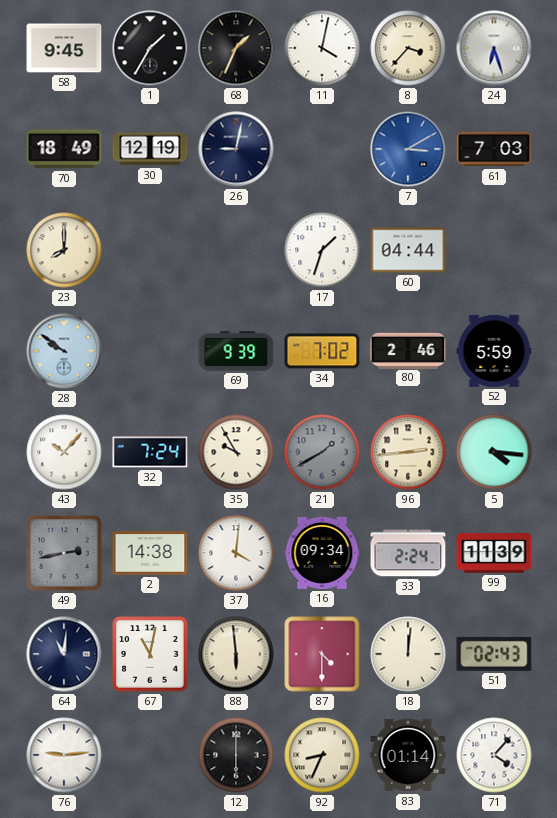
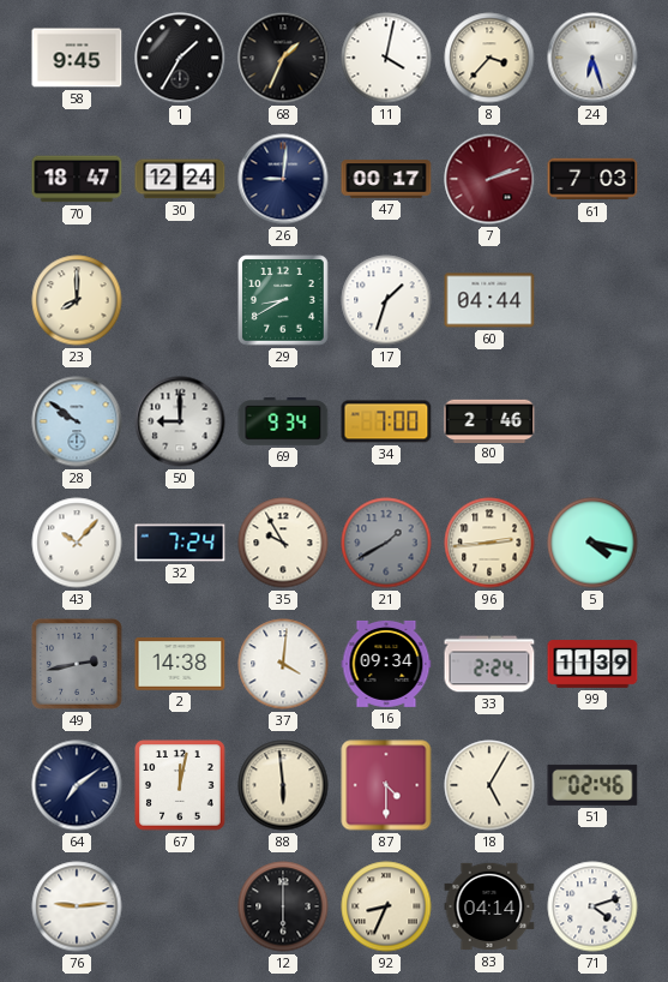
70: 18:49 -> 18:47 (77, 179)
30: 12:19 -> 12:24 (180, 179)
26: 9:02 -> 9:01 (283, 179)
47: none -> 00:17 (386, 179)
7: 3:10 -> 2:12 (489, 179)
7 dial: blue -> burgundy (489, 179)
29: none -> 8:40 (283, 300)
50: none -> 9:00 (180, 421)
69: 9:39 -> 9:34 (283, 423)
34: 7:02 -> 7:00 (386, 421)
52: 5:59 -> none (494, 351)
5: 4:16 -> 4:17 (592, 543)
64: 11:01 -> 7:09 (77, 785)
67: 11:02 -> 12:02 (180, 785)
18: 12:01 -> 5:05 (489, 785)
51: 02:43 -> 02:46 (592, 785)
83: 01:14 -> 04:14 (489, 906)
71: 4:07 -> 4:12 (592, 906)
